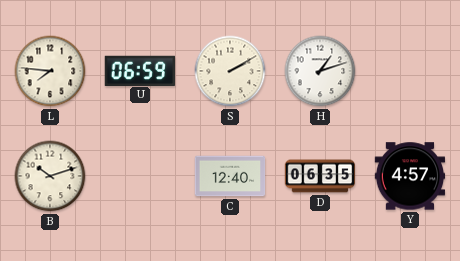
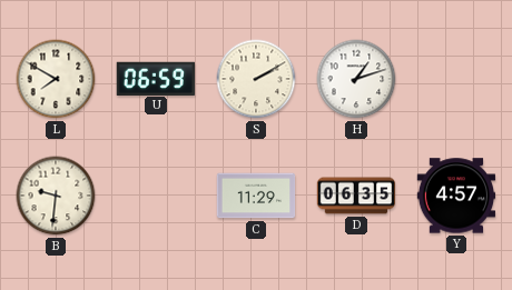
L: 7:46 -> 7:50 (56, 79)
B: 10:12 -> 9:31 (56, 196)
C: 12:40 -> 11:29 (256, 196)
